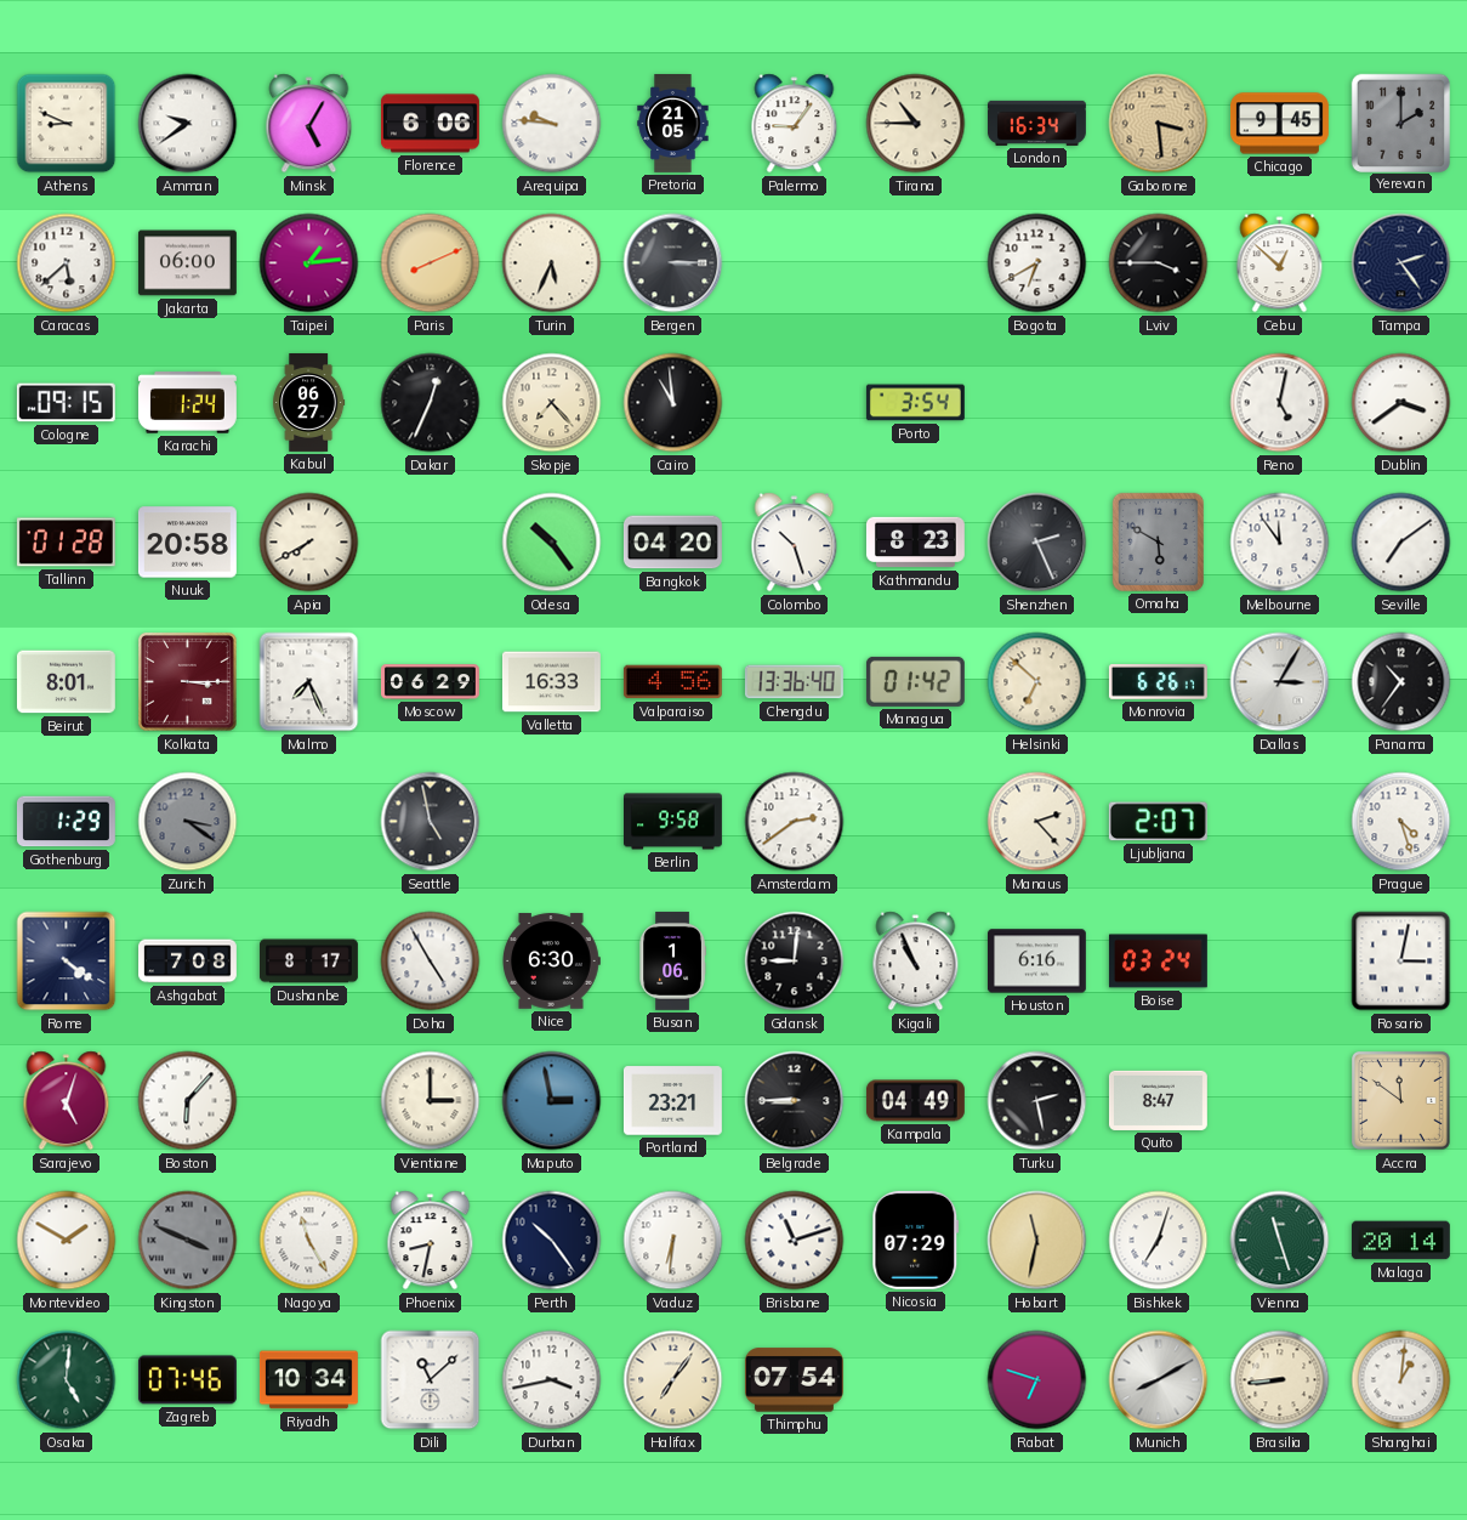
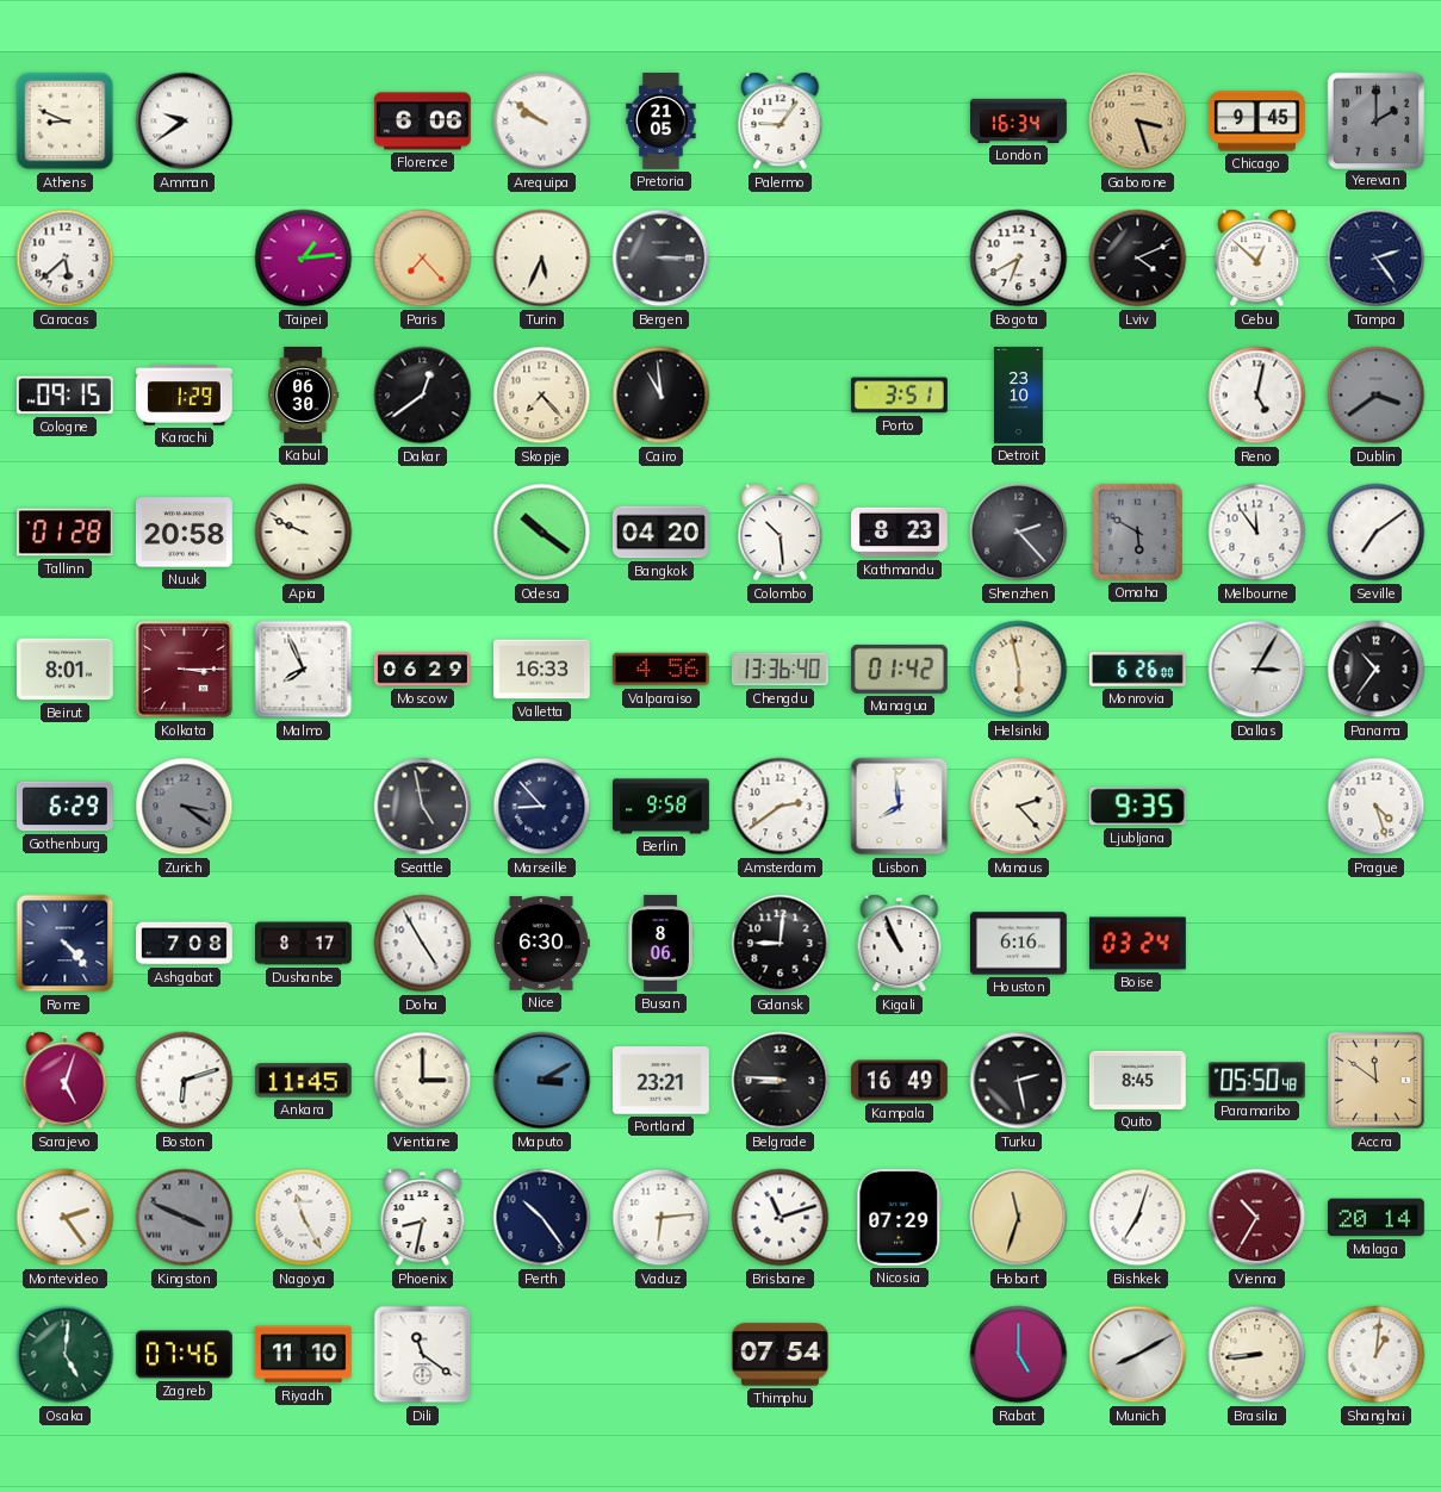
Minsk: 5:05 -> none (309, 124)
Arequipa: 9:46 -> 9:51 (542, 122)
Tirana: 10:45 -> none (916, 124)
Gaborone: 3:29 -> 3:27 (1138, 122)
Jakarta: 06:00 -> none (187, 263)
Paris: 8:11 -> 7:23 (423, 259)
Lviv: 3:45 -> 4:11 (1138, 259)
Karachi: 1:24 -> 1:29 (184, 396)
Kabul: 06:27 -> 06:30 (304, 396)
Dakar: 12:34 -> 12:39 (423, 396)
Porto: 3:54 -> 3:51 (899, 396)
Detroit: none -> 23:10 (1019, 396)
Dublin dial: white -> grey (1377, 396)
Apia: 7:40 -> 9:49 (304, 533)
Odesa: 10:24 -> 10:21 (542, 533)
Colombo: 10:27 -> 10:29 (781, 533)
Shenzhen: 2:26 -> 2:23 (1019, 533)
Malmo: 7:26 -> 7:56 (304, 670)
Helsinki: 6:52 -> 5:58 (1019, 670)
Monrovia: 6:26:17 -> 6:26:00 (1137, 670)
Gothenburg: 1:29 -> 6:29 (64, 807)
Marseille: none -> 8:53 (542, 807)
Lisbon: none -> 7:59 (900, 807)
Ljubljana: 2:07 -> 9:35 (1137, 807)
Rome: 4:21 -> 4:23 (66, 944)
Busan: 1:06 -> 8:06 (660, 943)
Rosario: 3:02 -> none (1401, 962)
Boston: 6:07 -> 6:12 (185, 1081)
Ankara: none -> 11:45 (303, 1081)
Maputo: 2:58 -> 3:10 (542, 1081)
Belgrade: 8:45 -> 8:46 (781, 1081)
Kampala: 04:49 -> 16:49 (899, 1081)
Quito: 8:47 -> 8:45 (1137, 1080)
Paramaribo: none -> 05:50 (1256, 1081)
Montevideo: 1:50 -> 2:24 (66, 1218)
Vaduz: 6:31 -> 6:14 (662, 1218)
Hobart: 11:32 -> 11:33 (1019, 1218)
Vienna: 11:27 -> 10:35 (1257, 1218)
Vienna dial: green -> burgundy (1257, 1218)
Riyadh: 10:34 -> 11:10 (303, 1355)
Dili: 11:08 -> 11:21 (423, 1355)
Durban: 3:43 -> none (552, 1380)
Halifax: 7:06 -> none (673, 1380)
Rabat: 6:48 -> 5:00 (1019, 1355)
